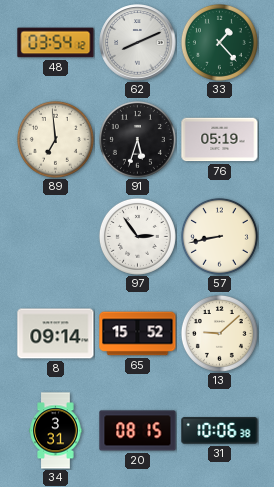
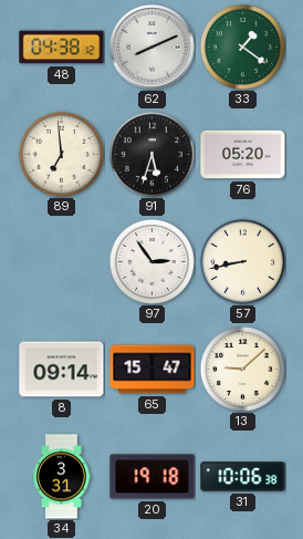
48: 03:54 -> 04:38 (62, 48)
33: 1:23 -> 1:21 (242, 46)
76: 05:19 -> 05:20 (243, 155)
65: 15:52 -> 15:47 (153, 370)
20: 08:15 -> 19:18 (153, 477)
